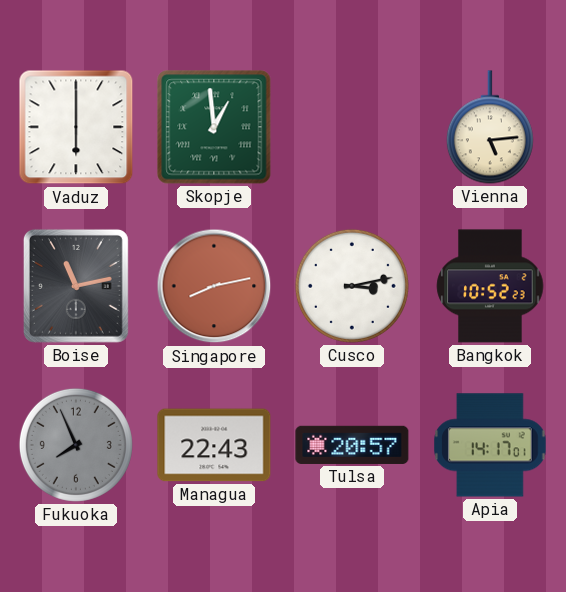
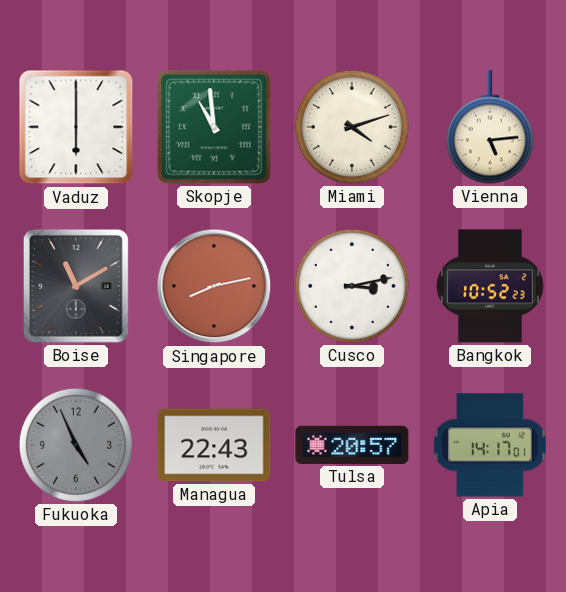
Skopje: 12:59 -> 10:59 (214, 127)
Miami: none -> 4:12 (352, 127)
Boise: 11:13 -> 11:10 (76, 286)
Fukuoka: 7:56 -> 4:56 (76, 445)
